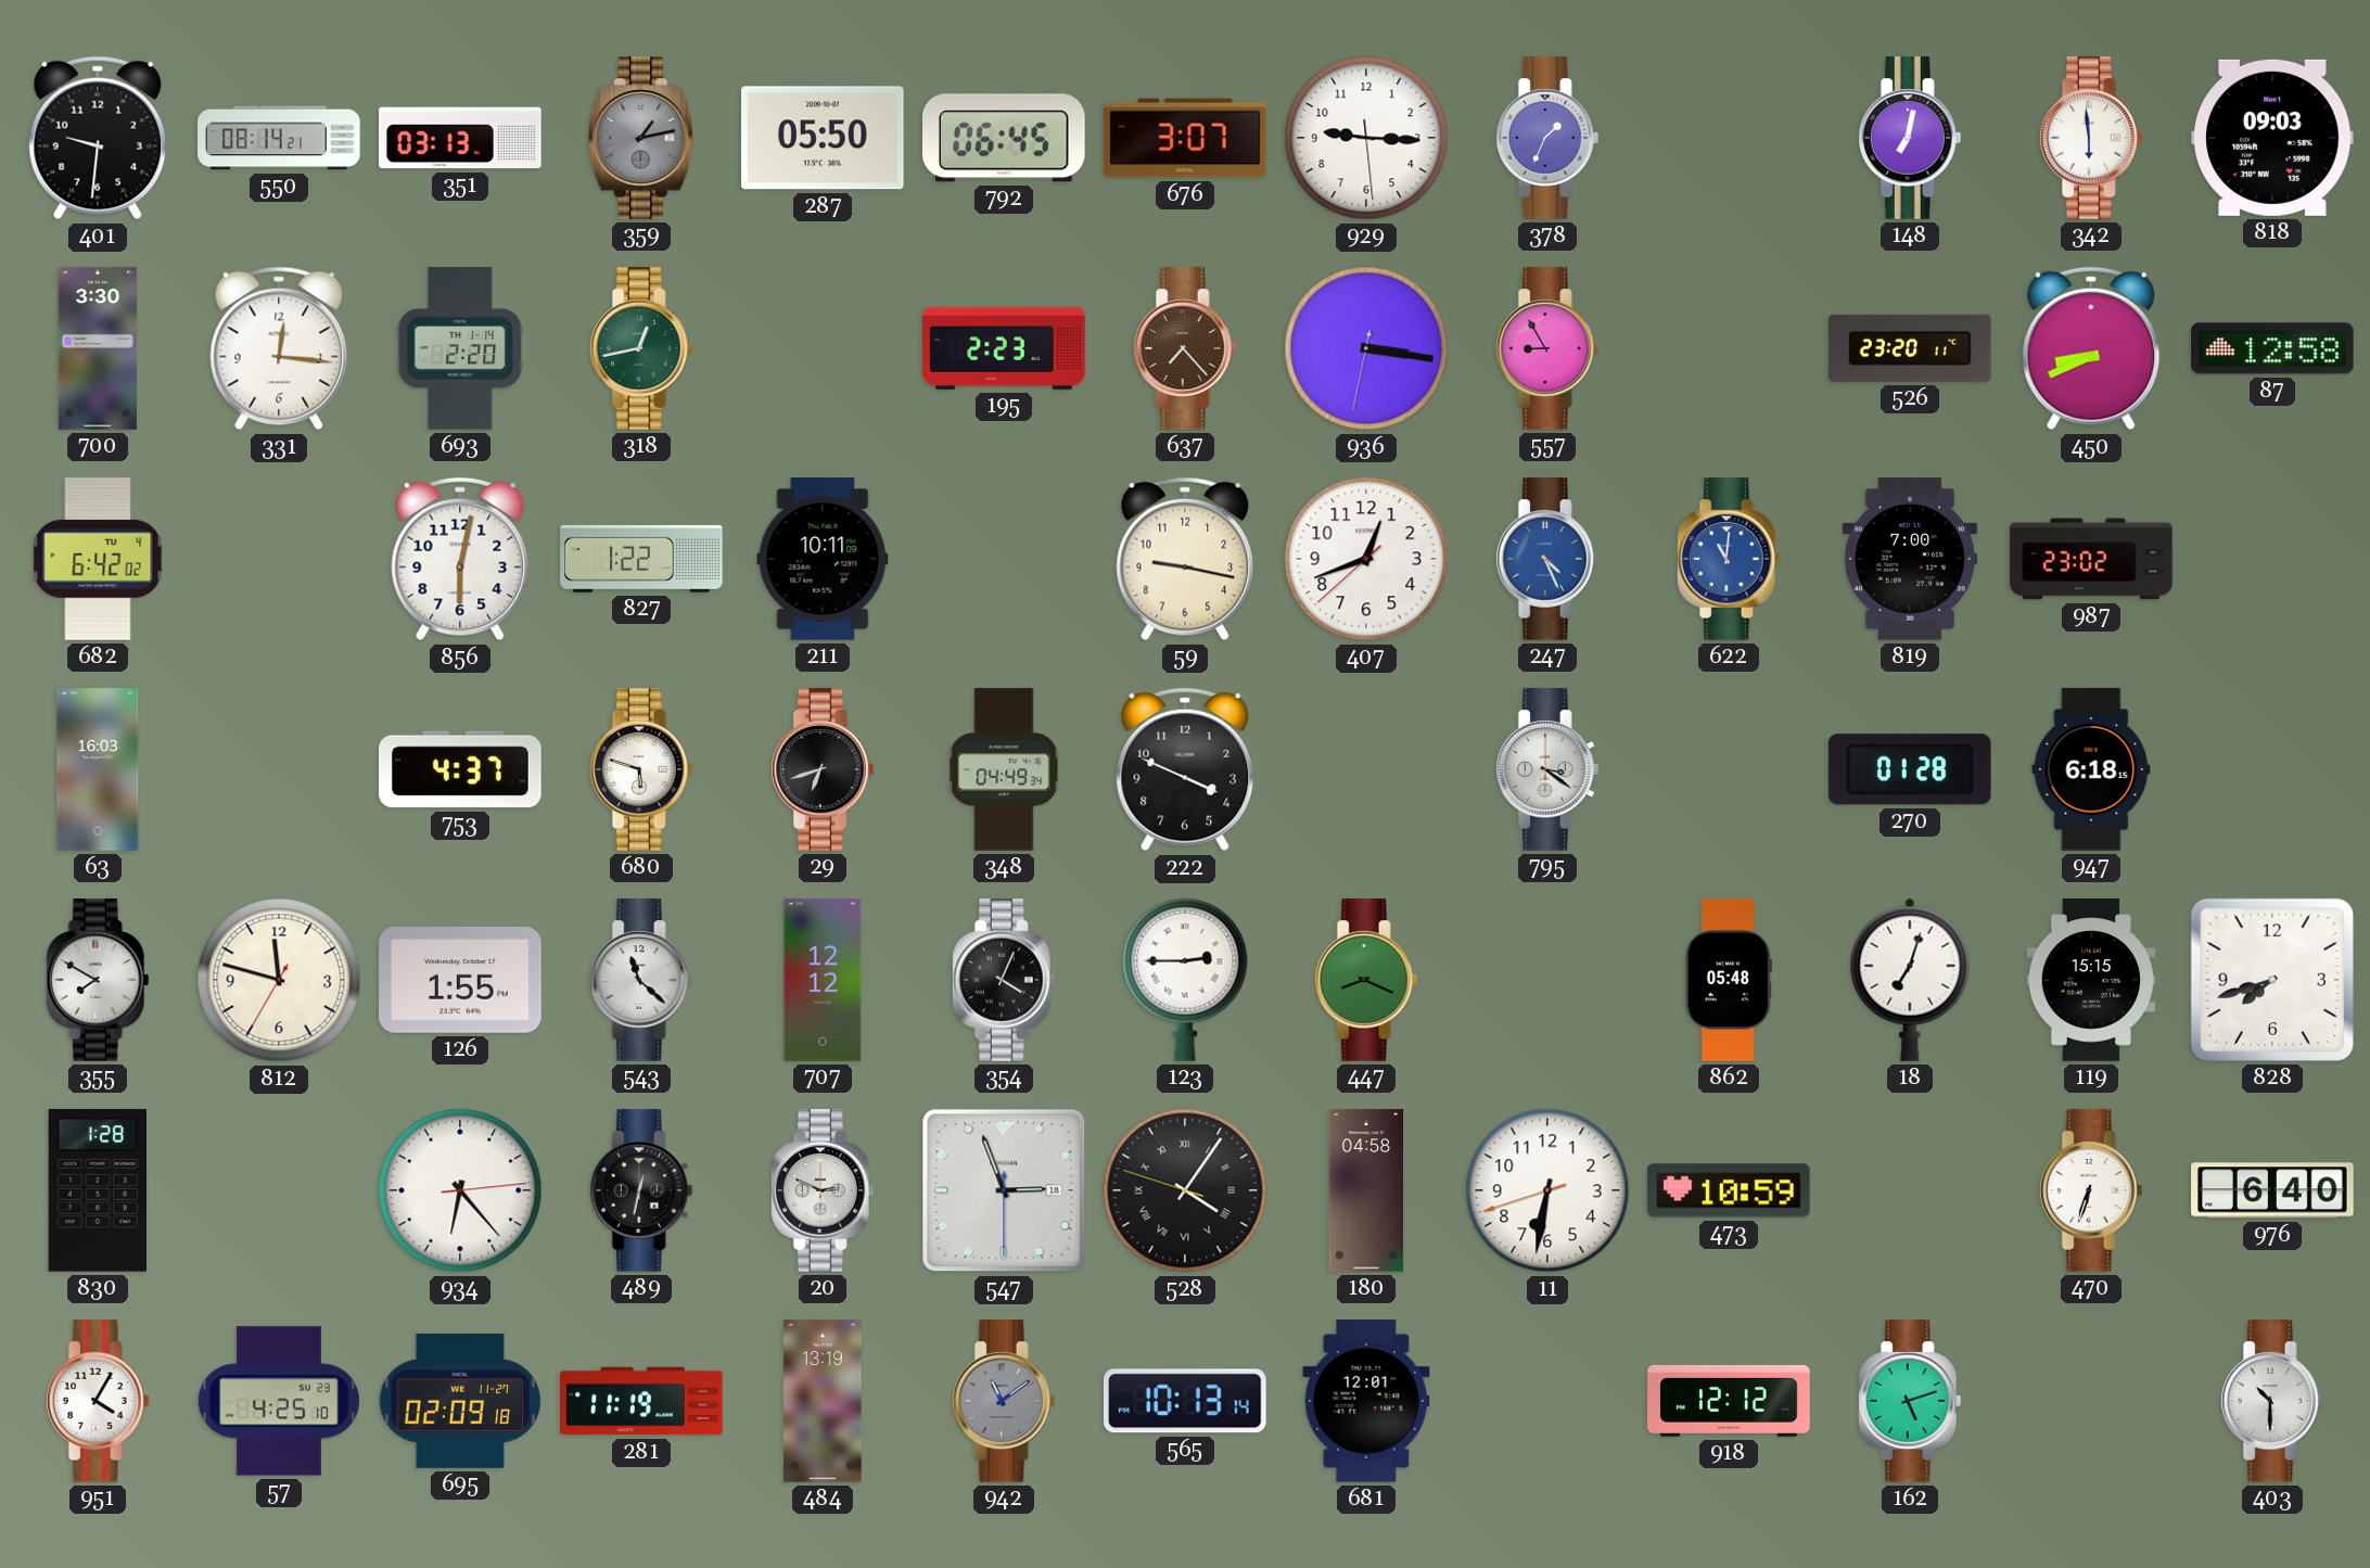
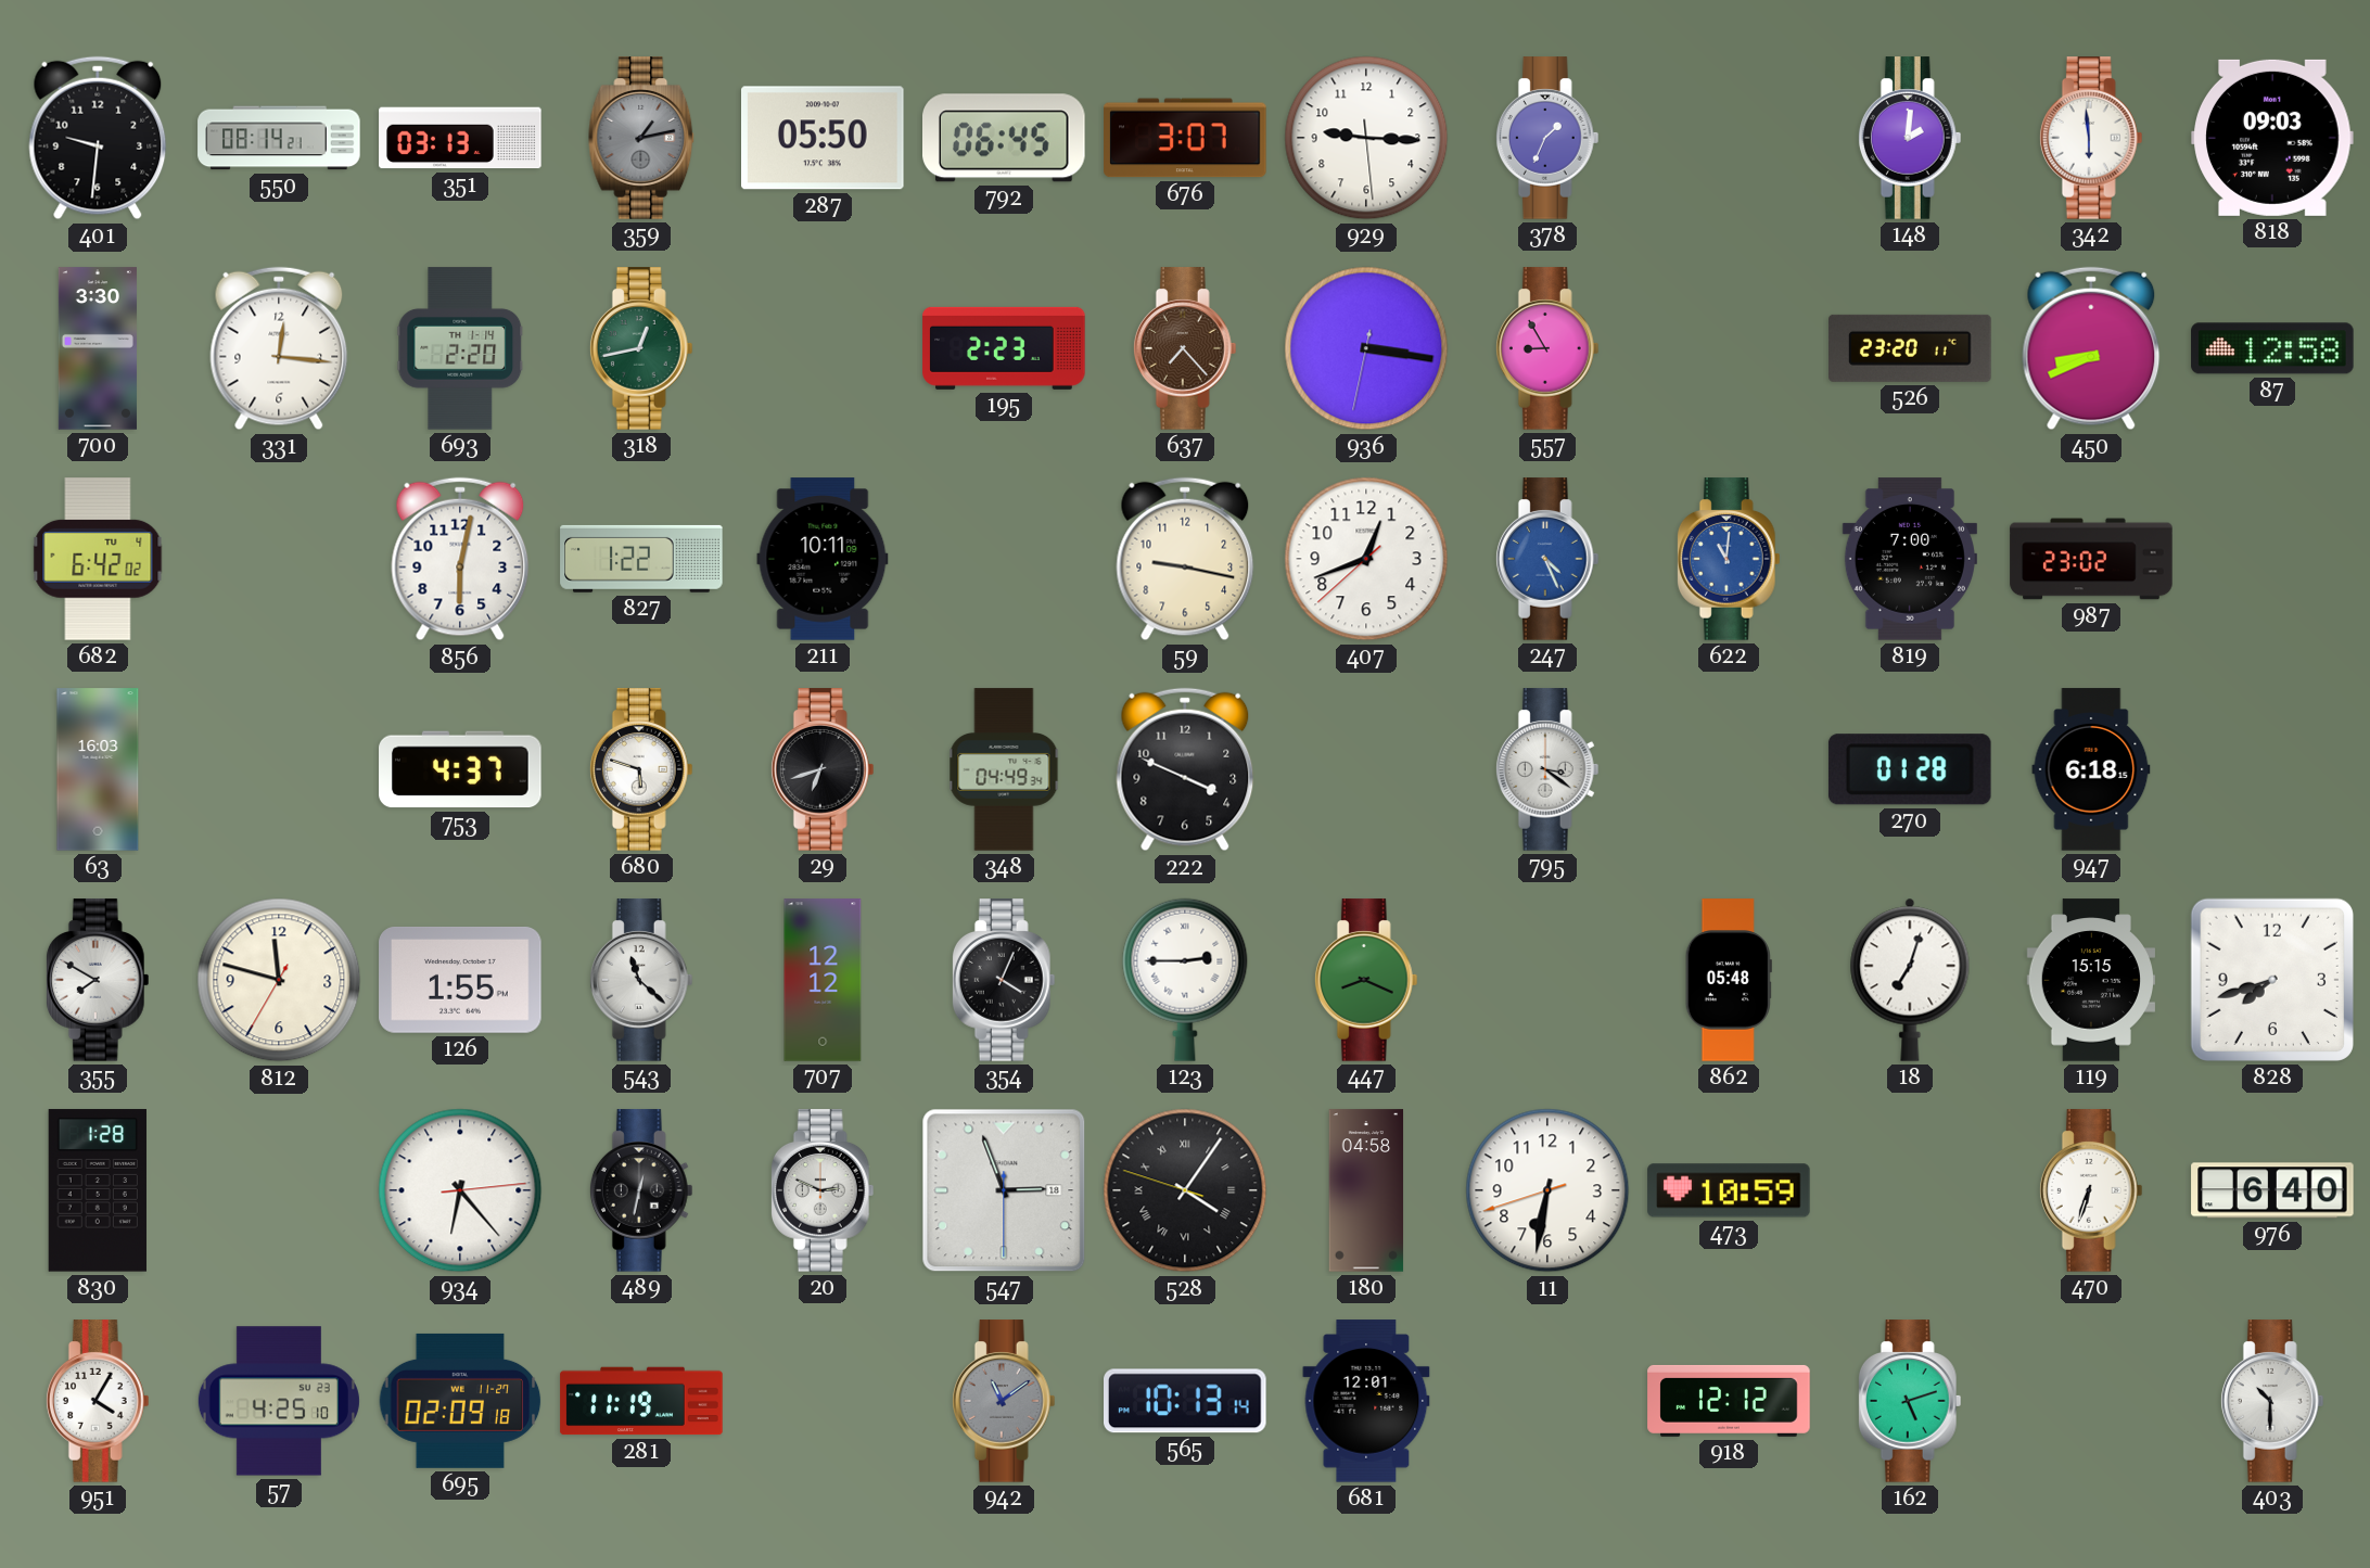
148: 7:02 -> 2:01 (1910, 138)
484: 13:19 -> none (823, 1401)
